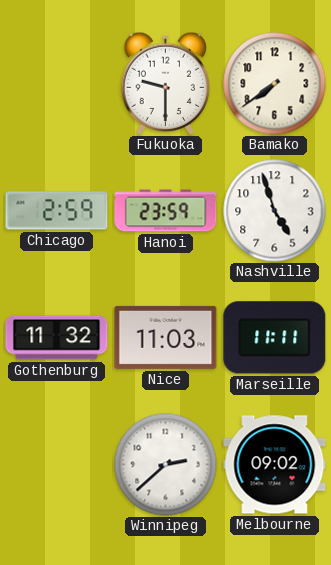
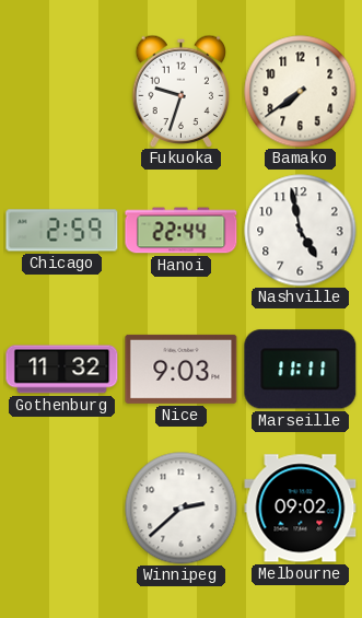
Fukuoka: 9:30 -> 9:33 (182, 91)
Hanoi: 23:59 -> 22:44 (182, 231)
Nashville: 4:57 -> 4:58 (301, 231)
Nice: 11:03 -> 9:03 (182, 369)
